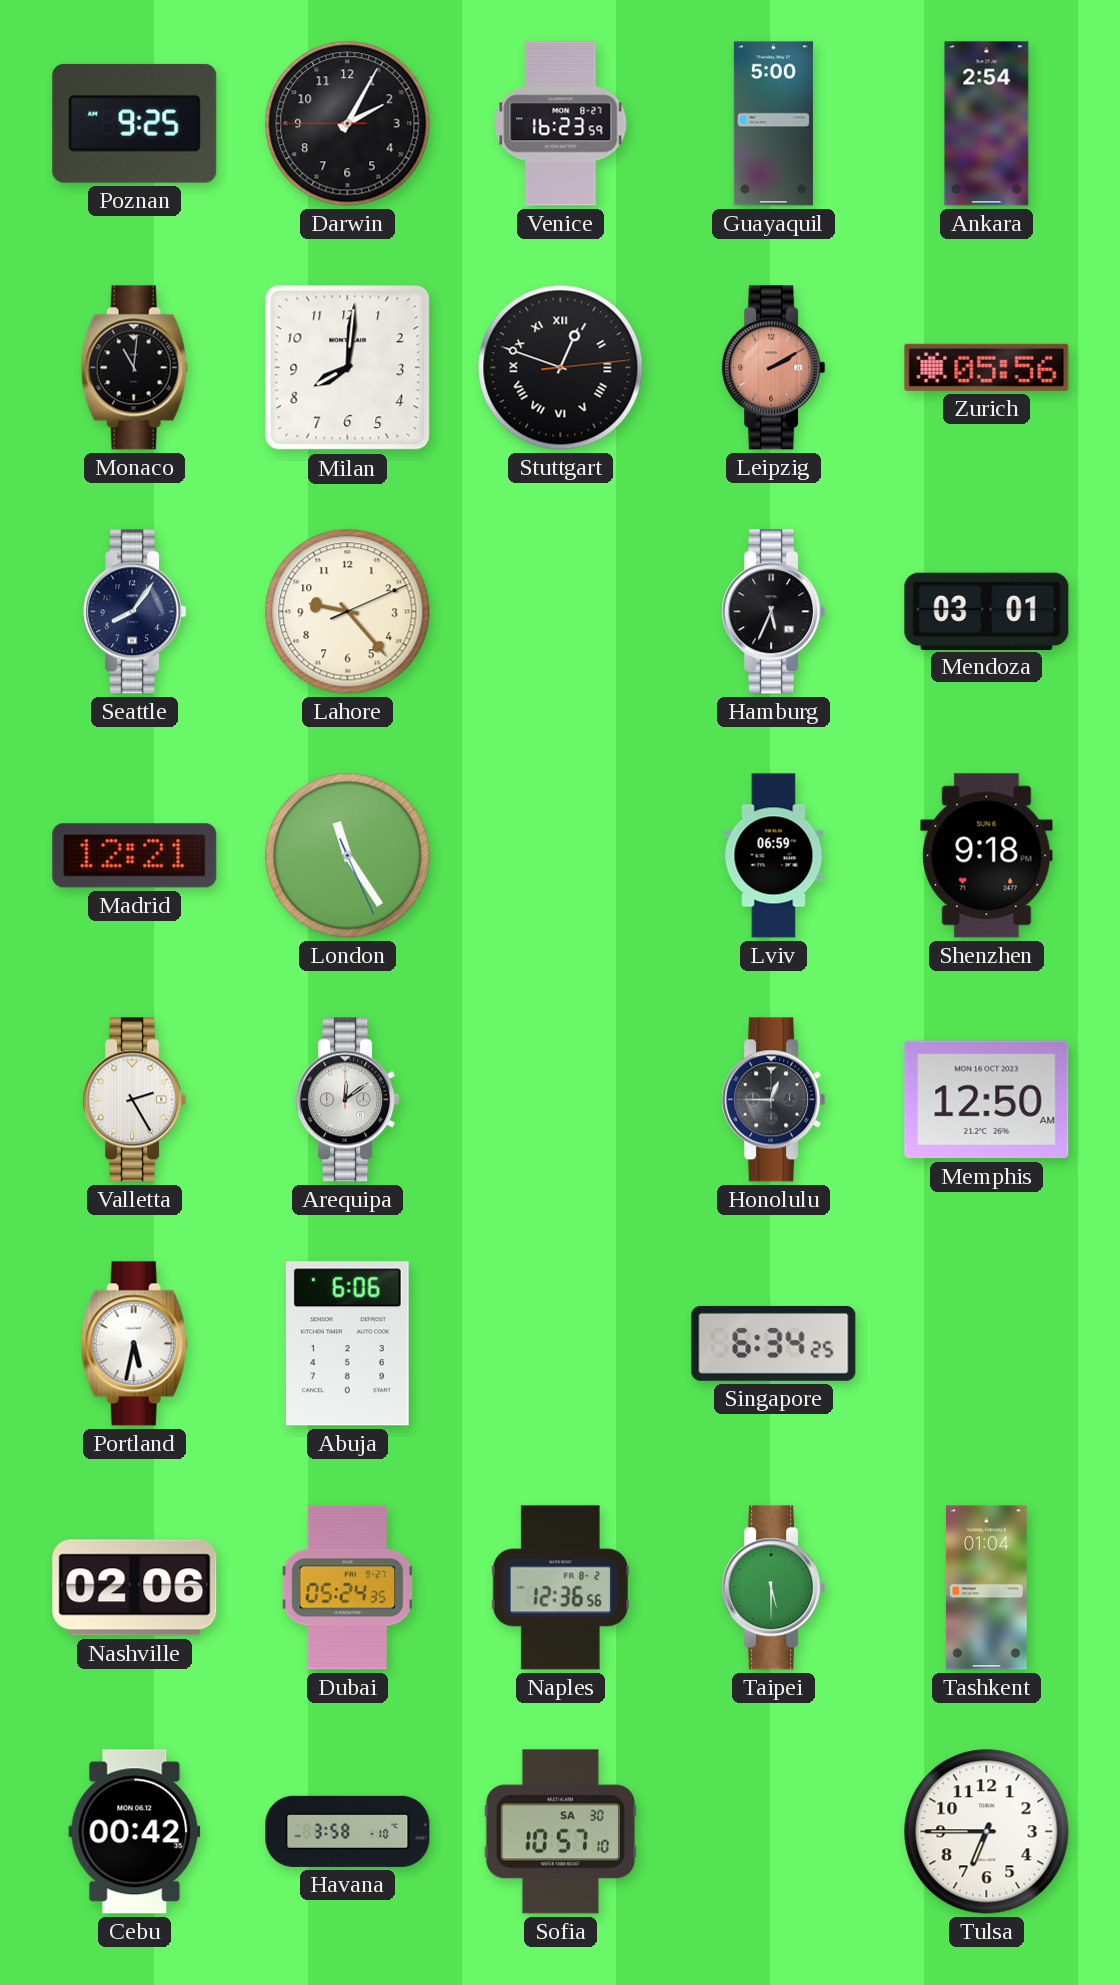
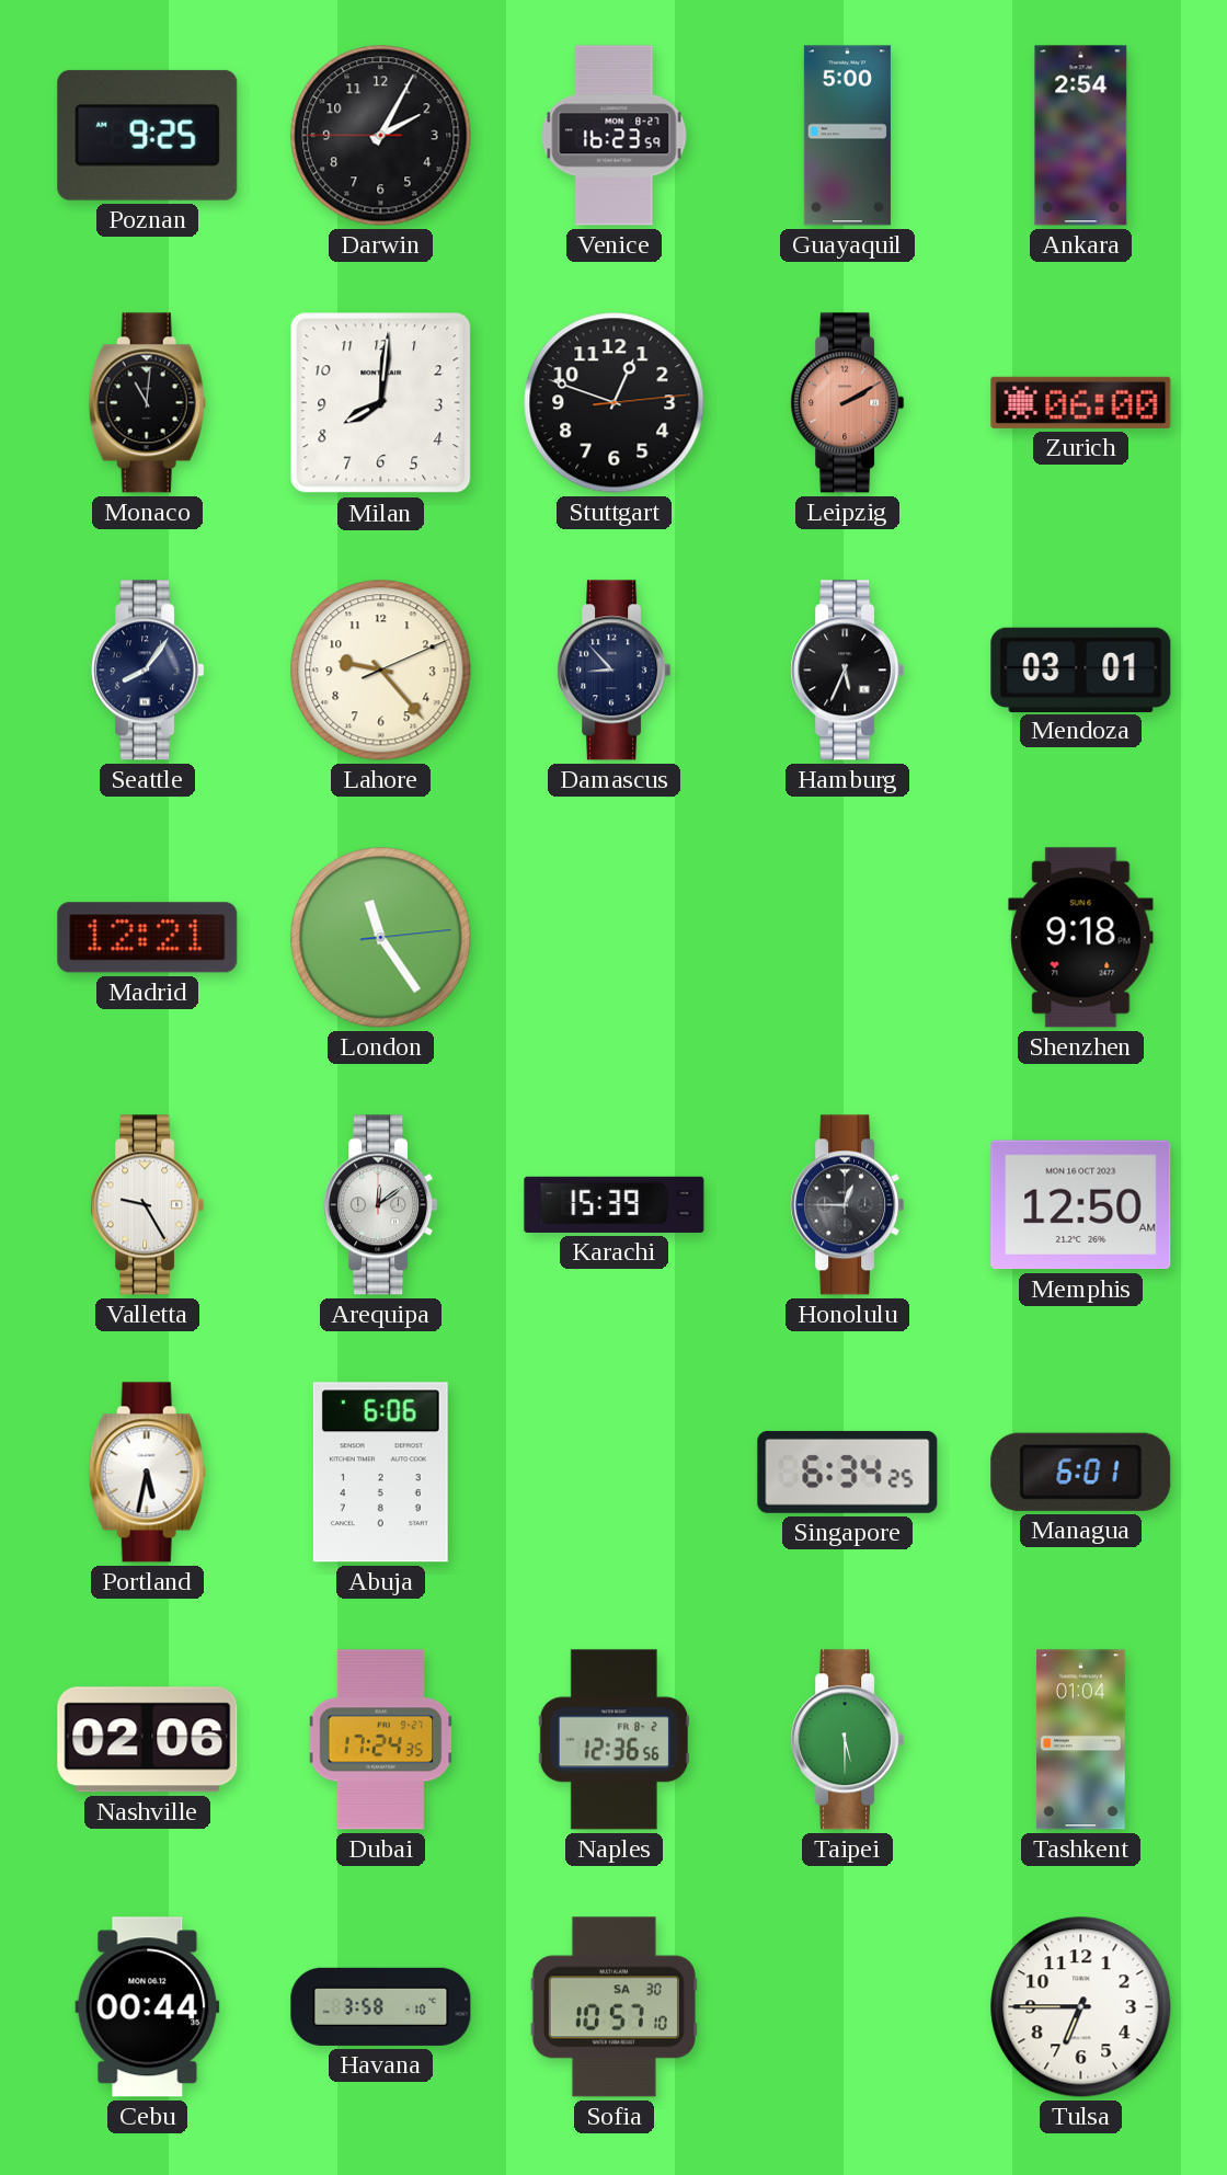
Stuttgart numerals: Roman -> Arabic (615, 403)
Zurich: 05:56 -> 06:00 (1081, 402)
Damascus: none -> 8:53 (615, 671)
London: 11:24:26 -> 11:24:14 (381, 938)
Lviv: 06:59 -> none (774, 856)
Valletta: 2:25 -> 9:25 (148, 1205)
Karachi: none -> 15:39 (615, 1204)
Managua: none -> 6:01 (1081, 1472)
Dubai: 05:24 -> 17:24 (381, 1740)
Cebu: 00:42 -> 00:44 (148, 2007)
